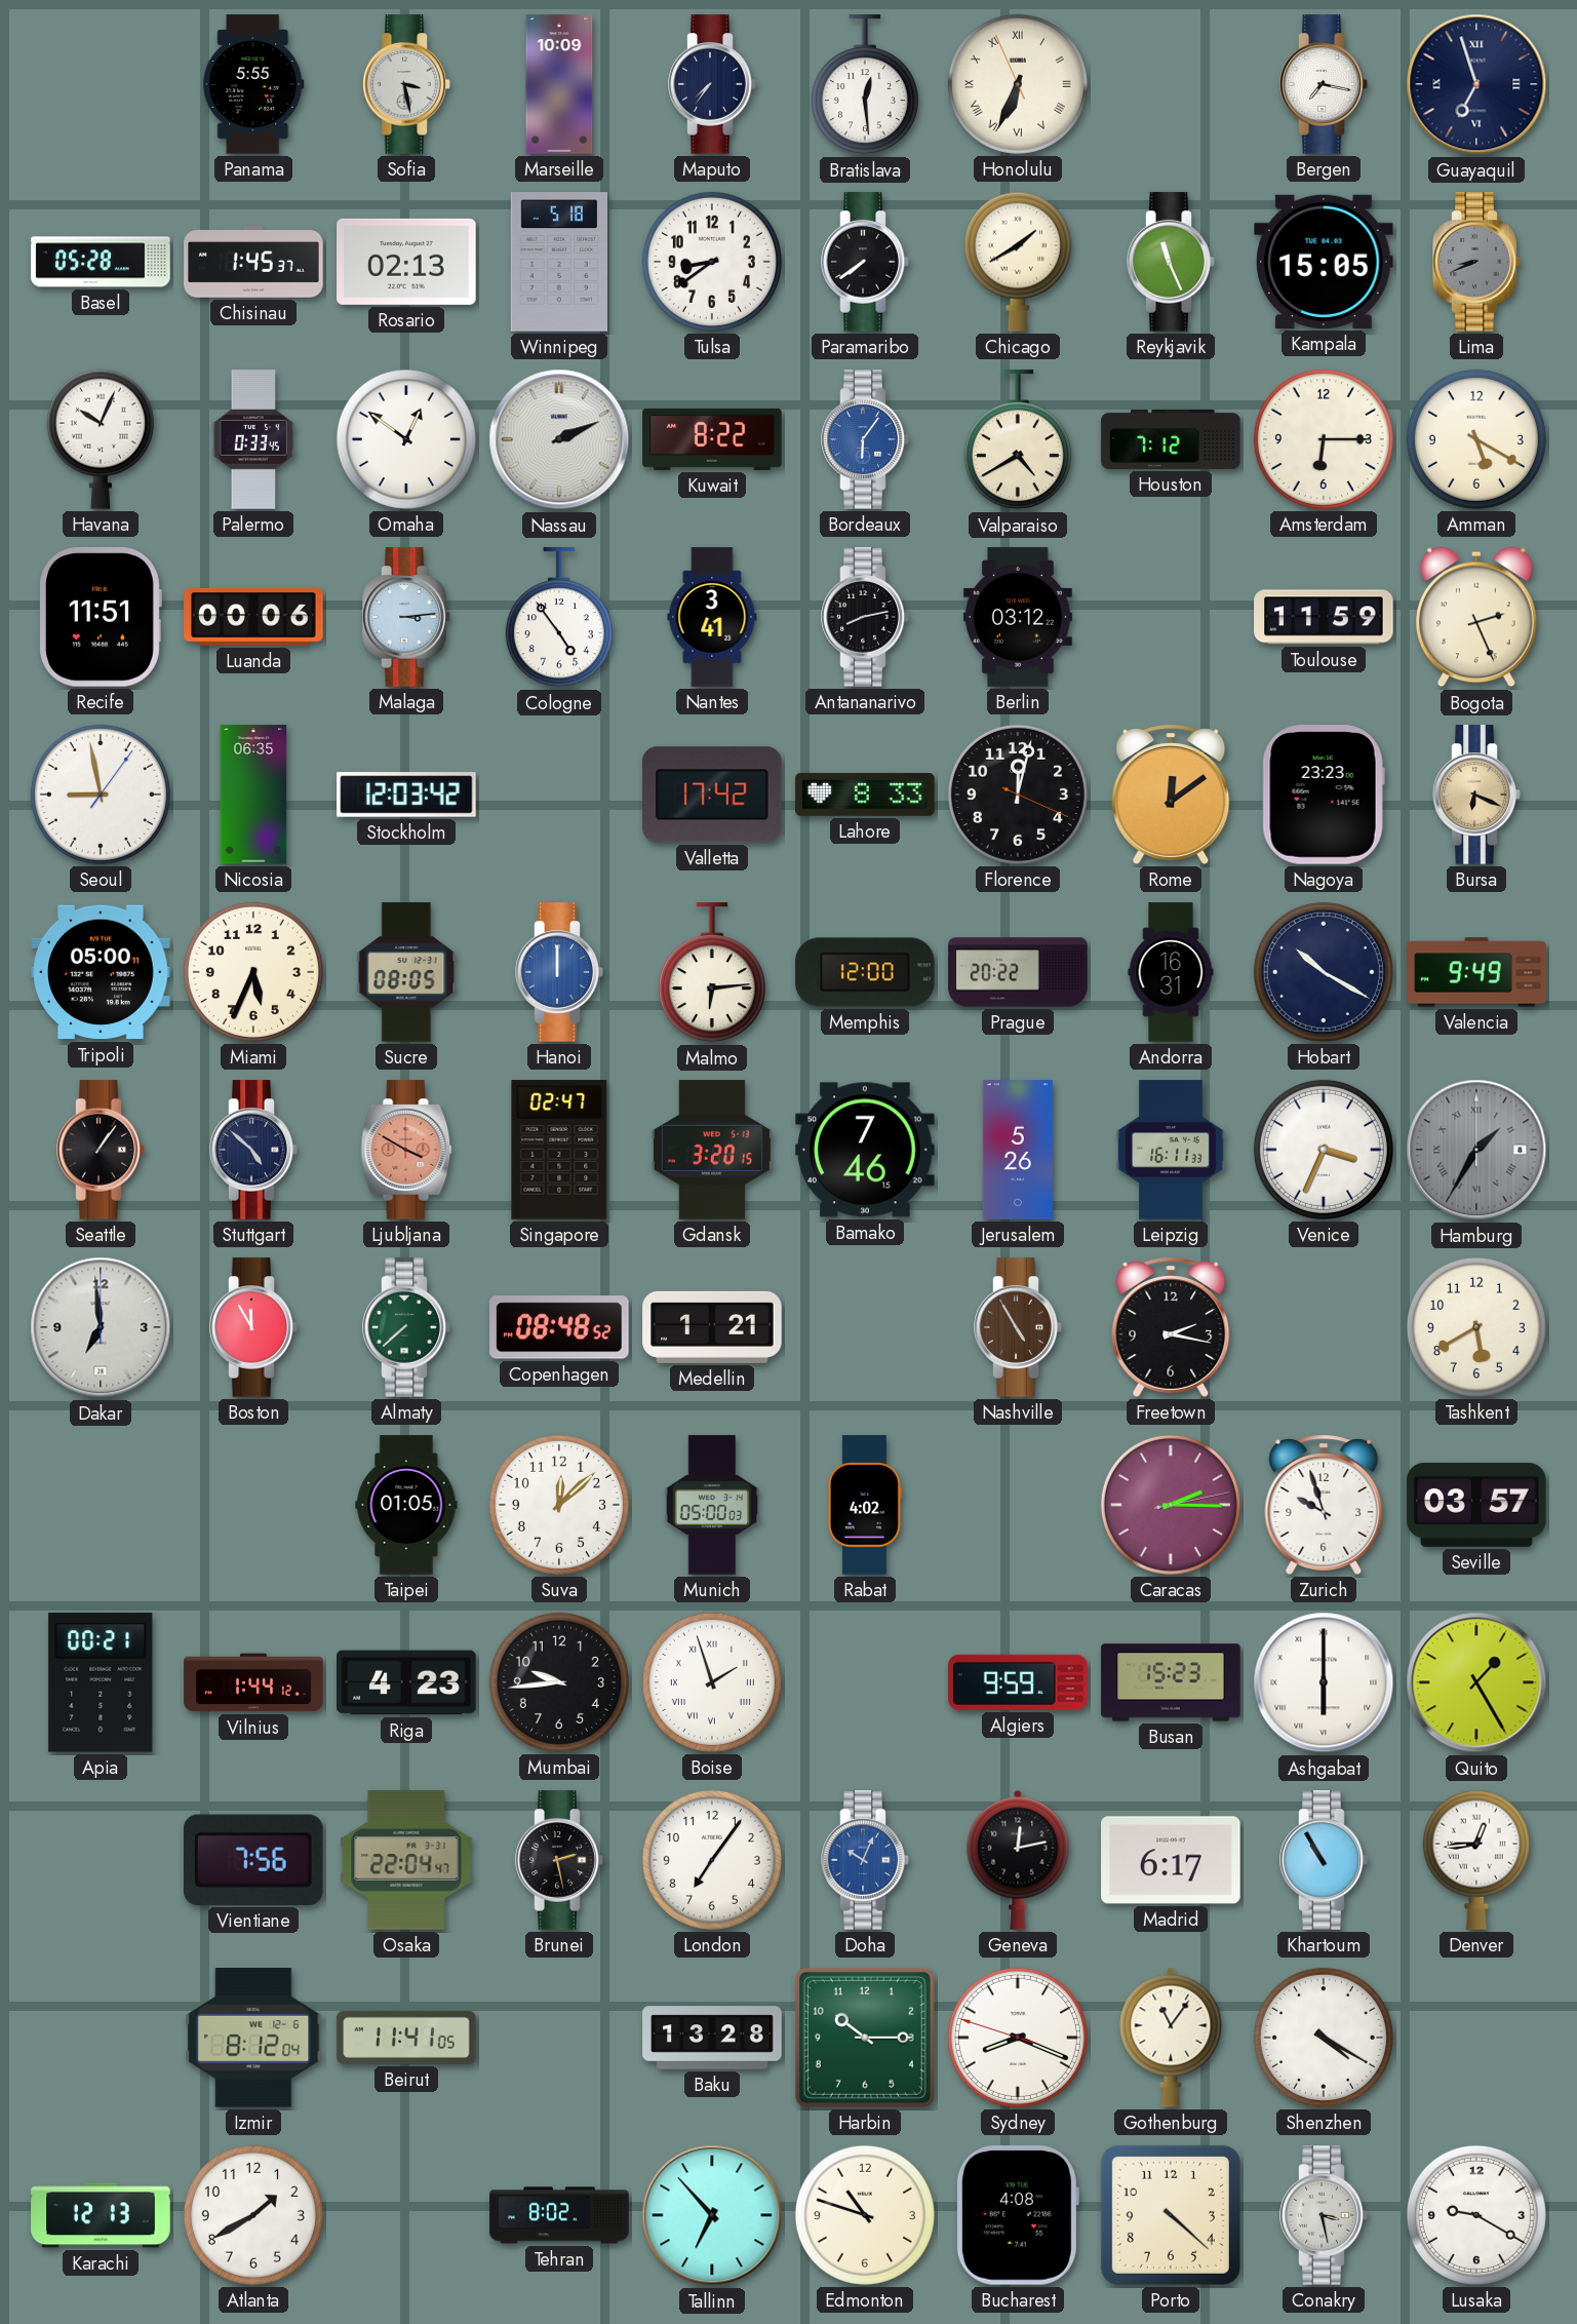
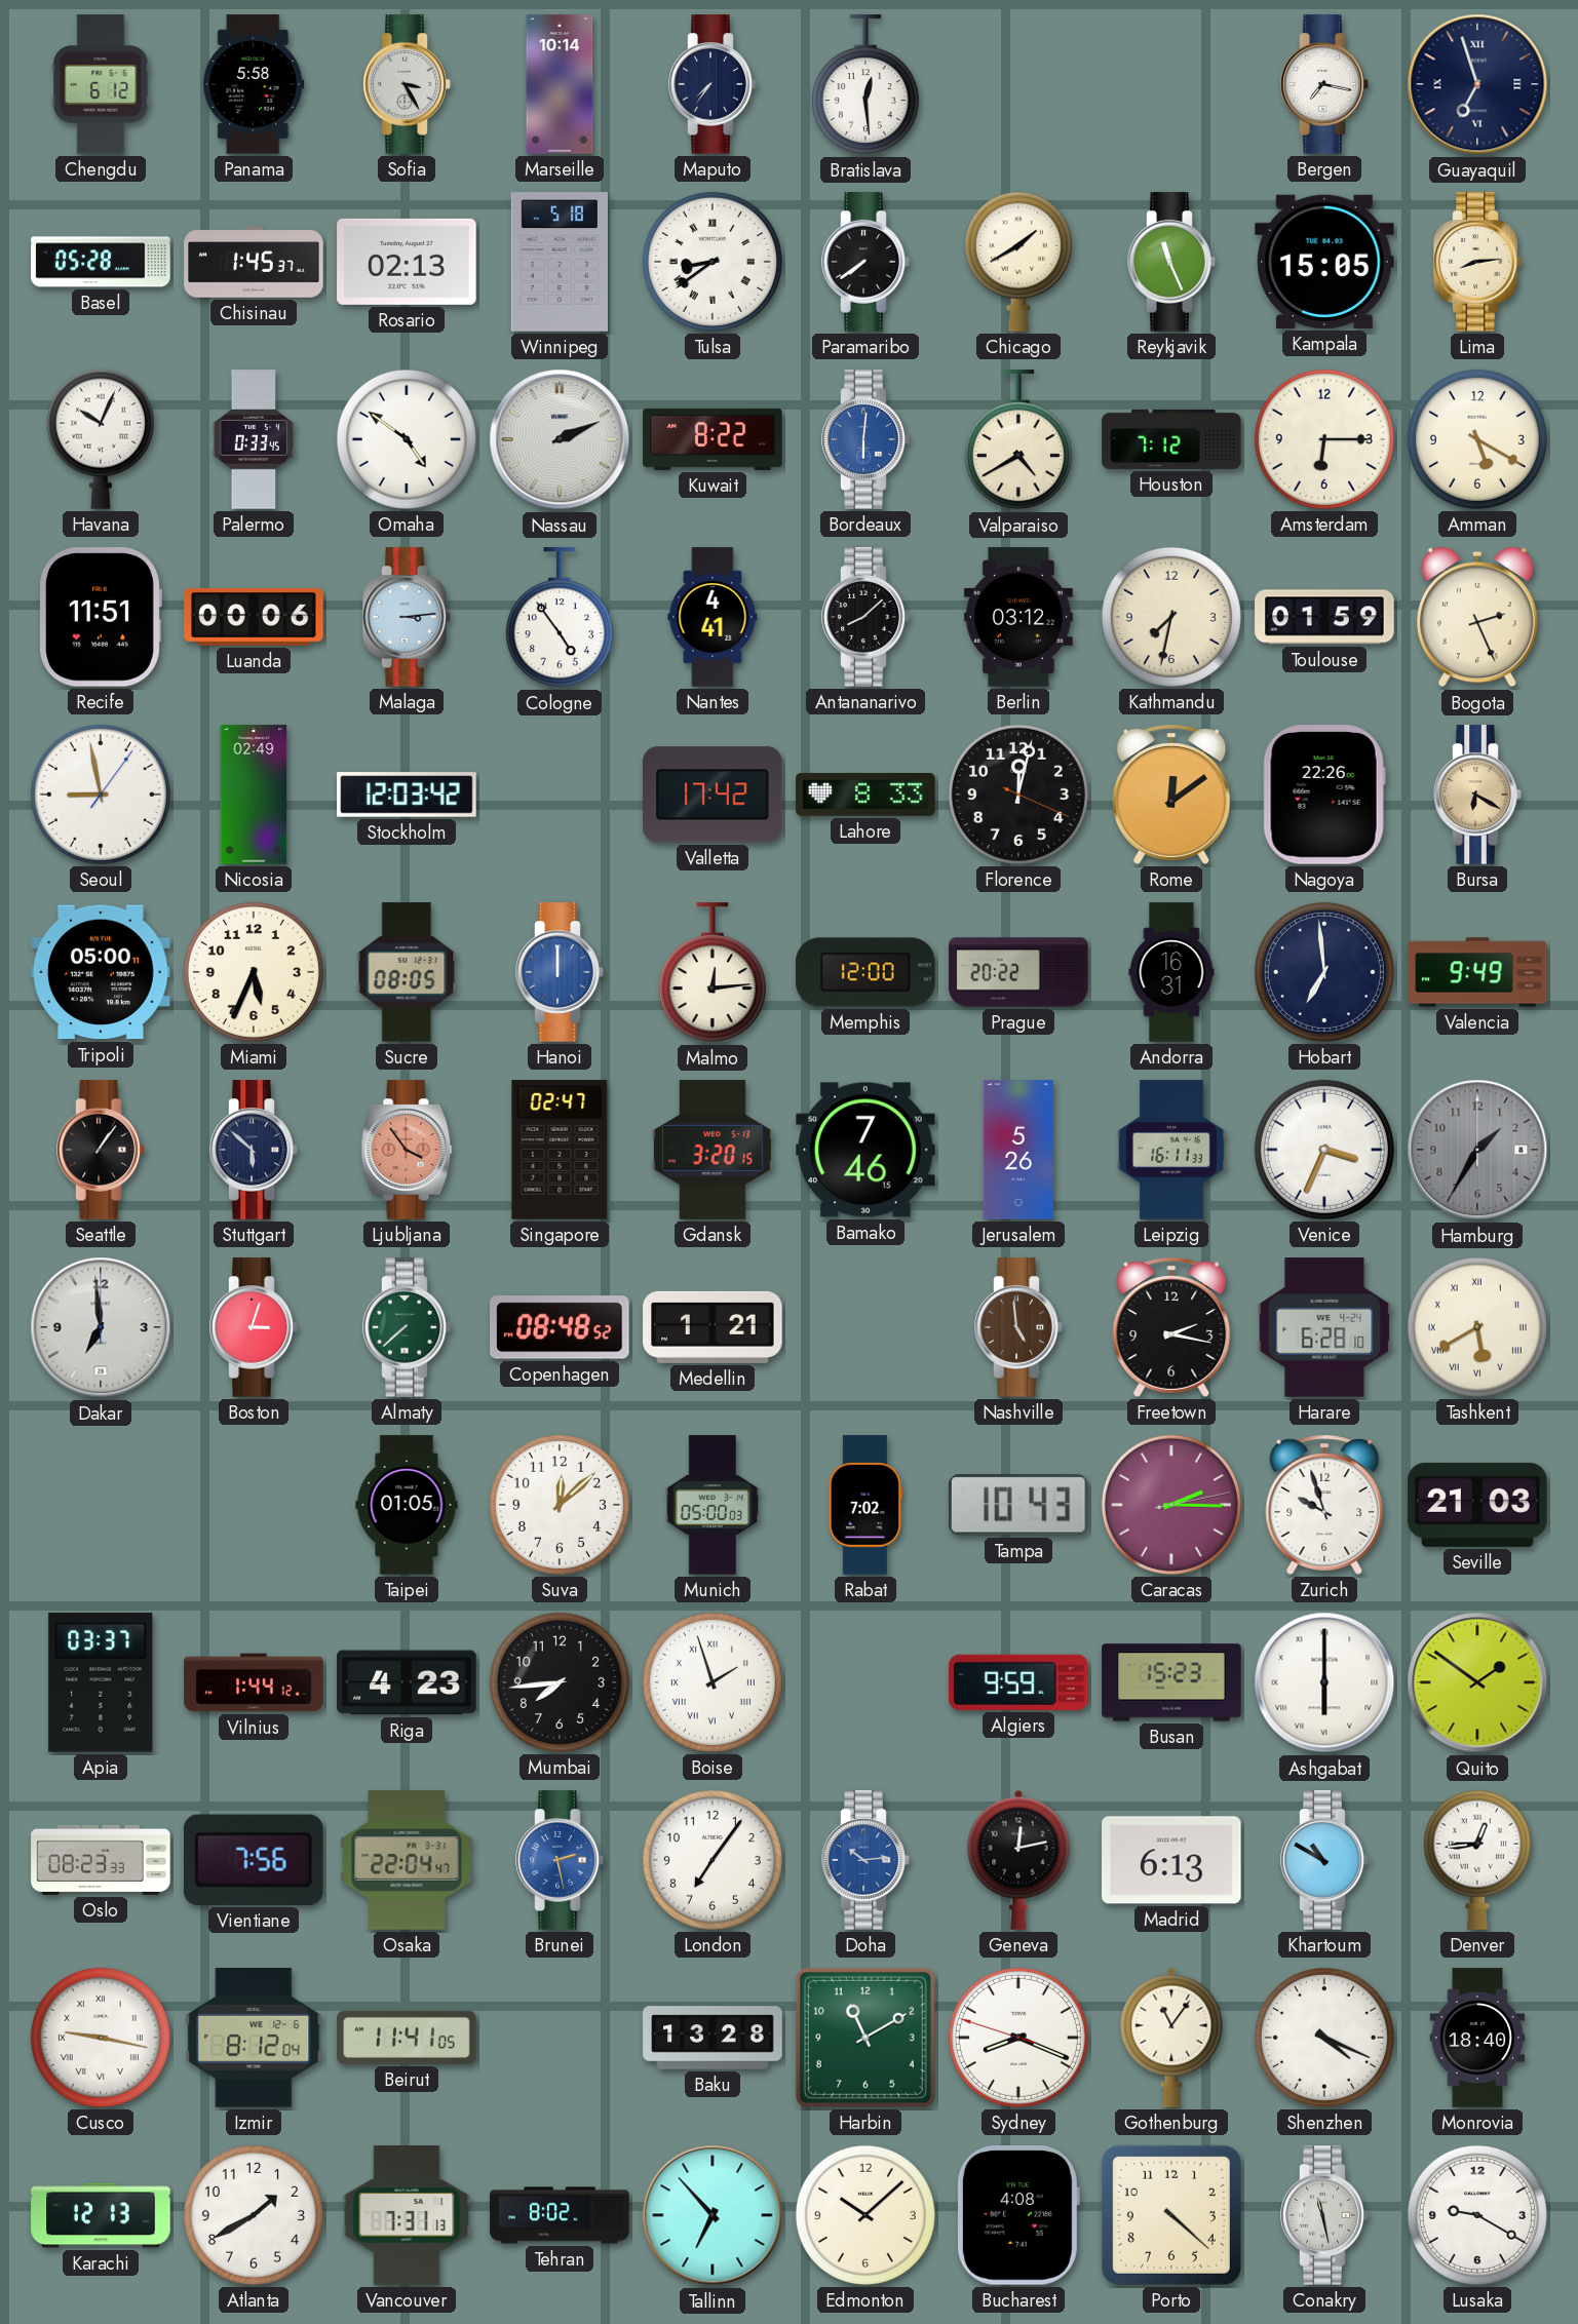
Chengdu: none -> 6:12 (101, 84)
Panama: 5:55 -> 5:58 (254, 84)
Sofia: 3:28 -> 3:25 (407, 84)
Marseille: 10:09 -> 10:14 (560, 84)
Honolulu: 6:33 -> none (1018, 84)
Tulsa numerals: Arabic -> Roman (713, 262)
Lima: 8:41 -> 8:14 (1477, 262)
Lima dial: grey -> cream (1477, 262)
Omaha: 12:51 -> 4:51 (407, 439)
Bordeaux: 6:06 -> 6:01 (865, 439)
Nantes: 3:41 -> 4:41 (713, 617)
Antananarivo: 8:13 -> 8:08 (865, 617)
Kathmandu: none -> 7:32 (1171, 617)
Toulouse: 11:59 -> 01:59 (1324, 617)
Nicosia: 06:35 -> 02:49 (254, 795)
Nagoya: 23:23 -> 22:26 (1324, 795)
Bursa: 6:19 -> 6:20 (1477, 795)
Malmo: 6:14 -> 12:14 (713, 973)
Hobart: 10:20 -> 6:59 (1324, 972)
Stuttgart: 4:52 -> 5:52 (254, 1150)
Ljubljana: 3:50 -> 3:54 (407, 1150)
Hamburg numerals: Roman -> Arabic (1477, 1150)
Boston: 11:55 -> 3:03 (254, 1327)
Nashville: 4:55 -> 4:59 (1018, 1327)
Harare: none -> 6:28 (1324, 1327)
Tashkent numerals: Arabic -> Roman (1477, 1327)
Rabat: 4:02 -> 7:02 (865, 1505)
Tampa: none -> 10:43 (1018, 1505)
Seville: 03:57 -> 21:03 (1477, 1505)
Apia: 00:21 -> 03:37 (101, 1683)
Mumbai: 9:44 -> 7:44 (560, 1682)
Quito: 1:25 -> 1:51 (1477, 1682)
Oslo: none -> 08:23 (101, 1860)
Brunei dial: black -> blue (560, 1860)
Doha: 10:04 -> 10:14 (865, 1860)
Madrid: 6:17 -> 6:13 (1171, 1860)
Khartoum: 10:55 -> 10:50 (1324, 1860)
Cusco: none -> 9:17 (101, 2038)
Harbin: 10:15 -> 11:10 (865, 2038)
Shenzhen: 4:20 -> 4:19 (1324, 2038)
Monrovia: none -> 18:40 (1477, 2038)
Vancouver: none -> 7:31 (407, 2215)
Edmonton: 10:48 -> 10:08 (865, 2215)
Conakry: 3:28 -> 11:28 (1324, 2215)
